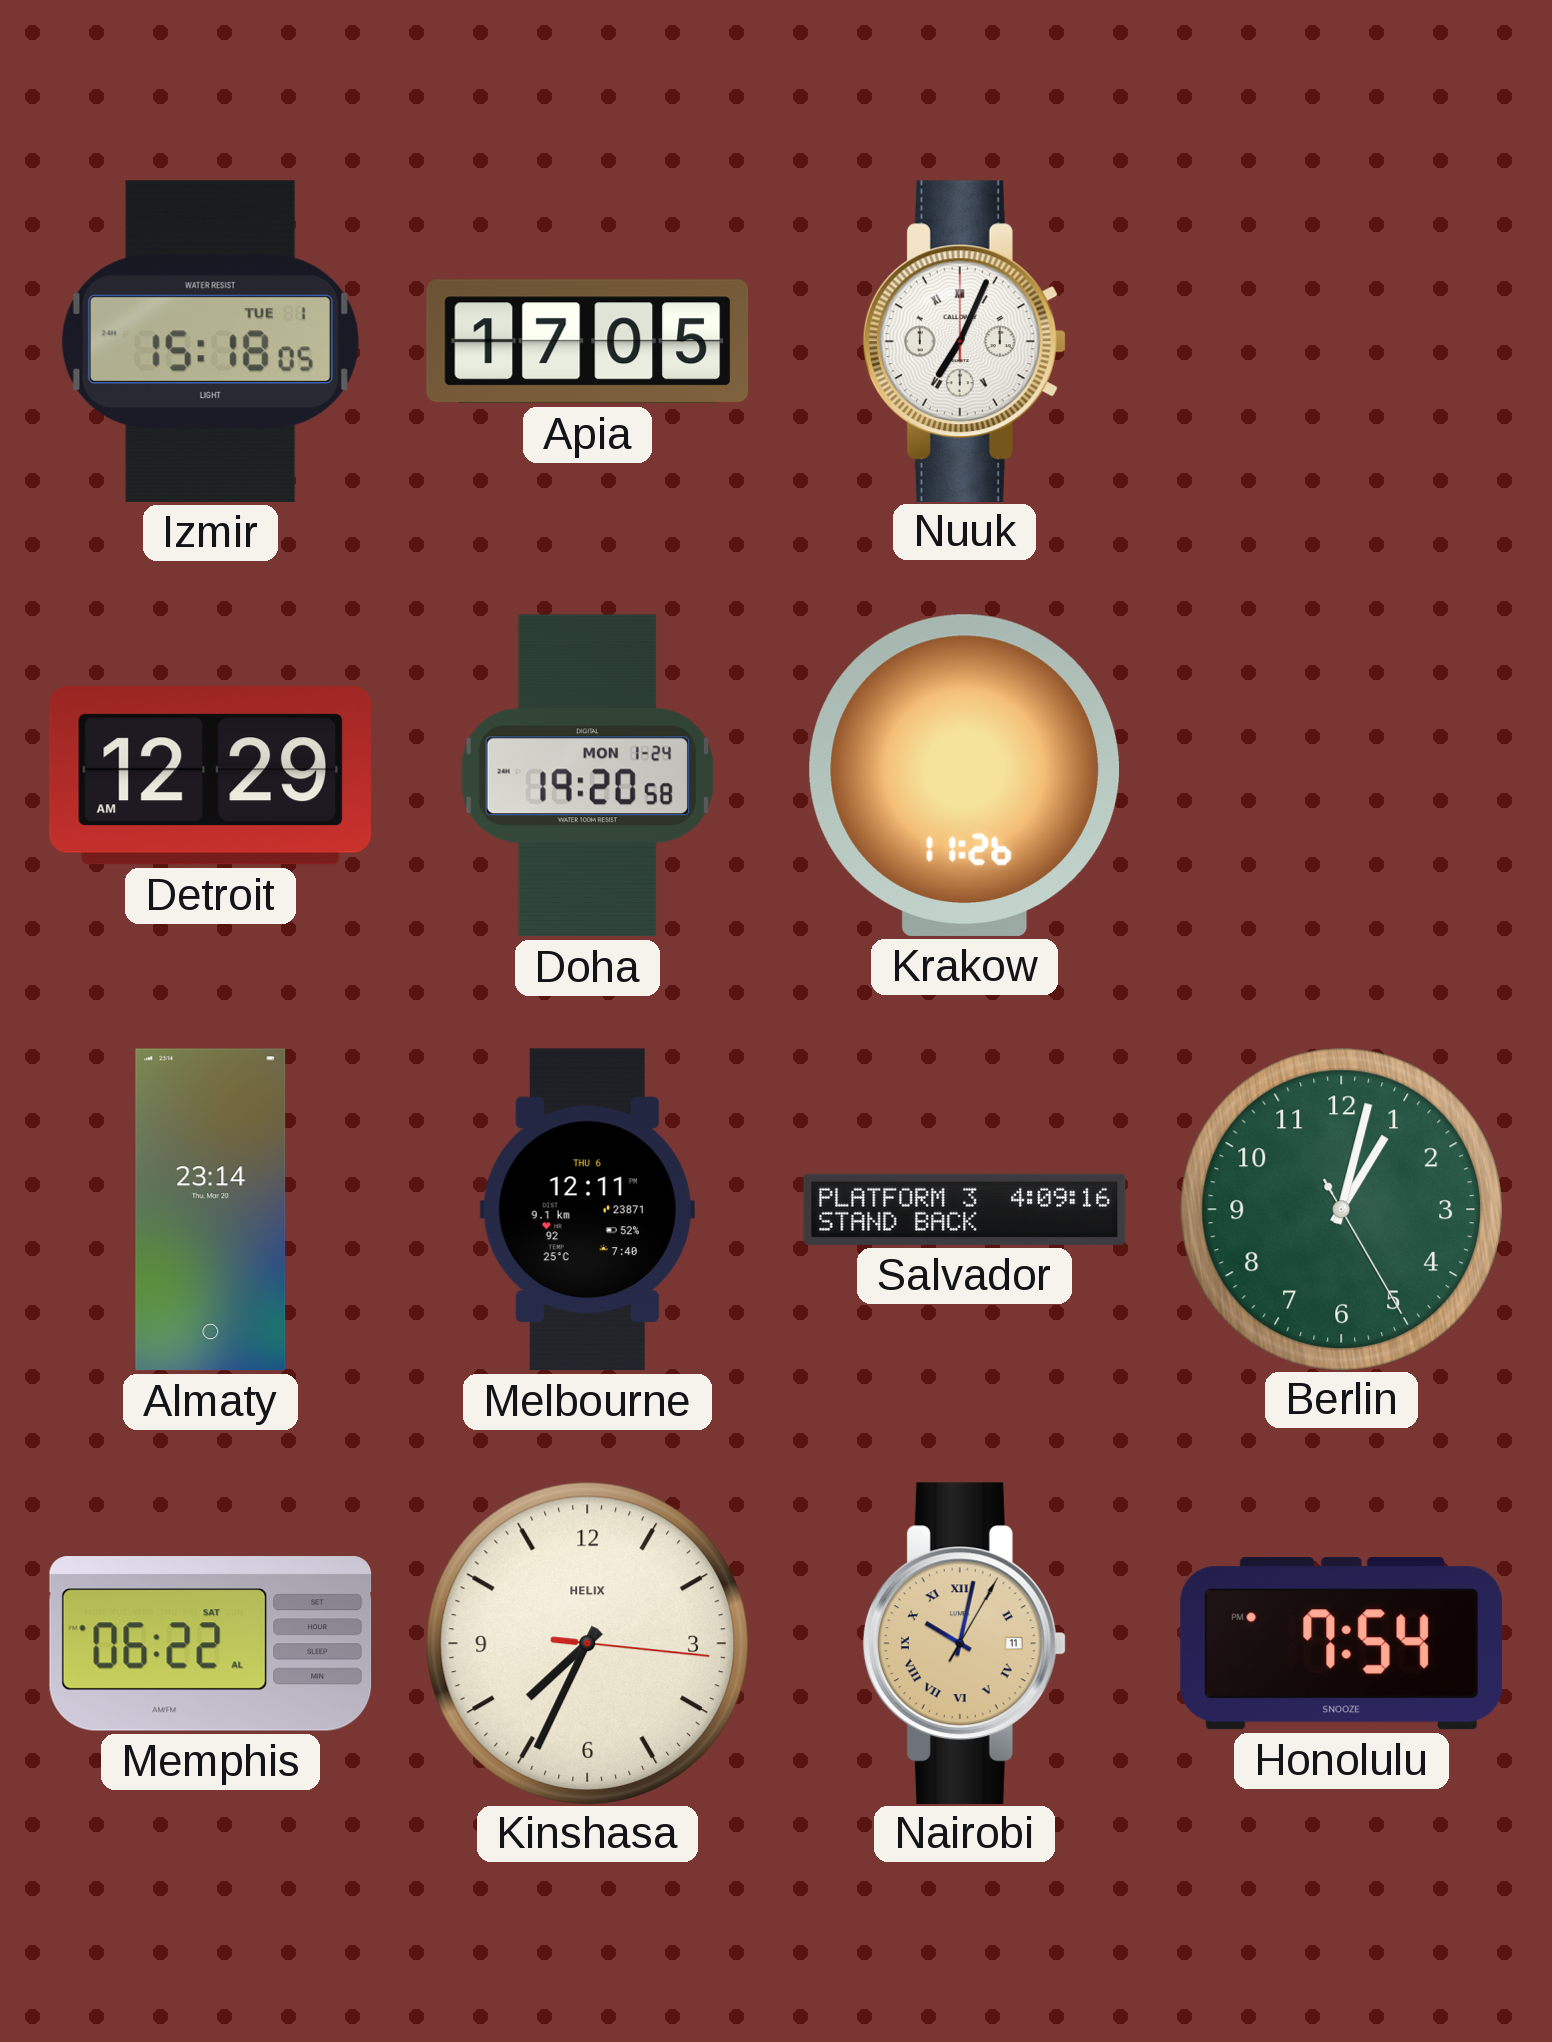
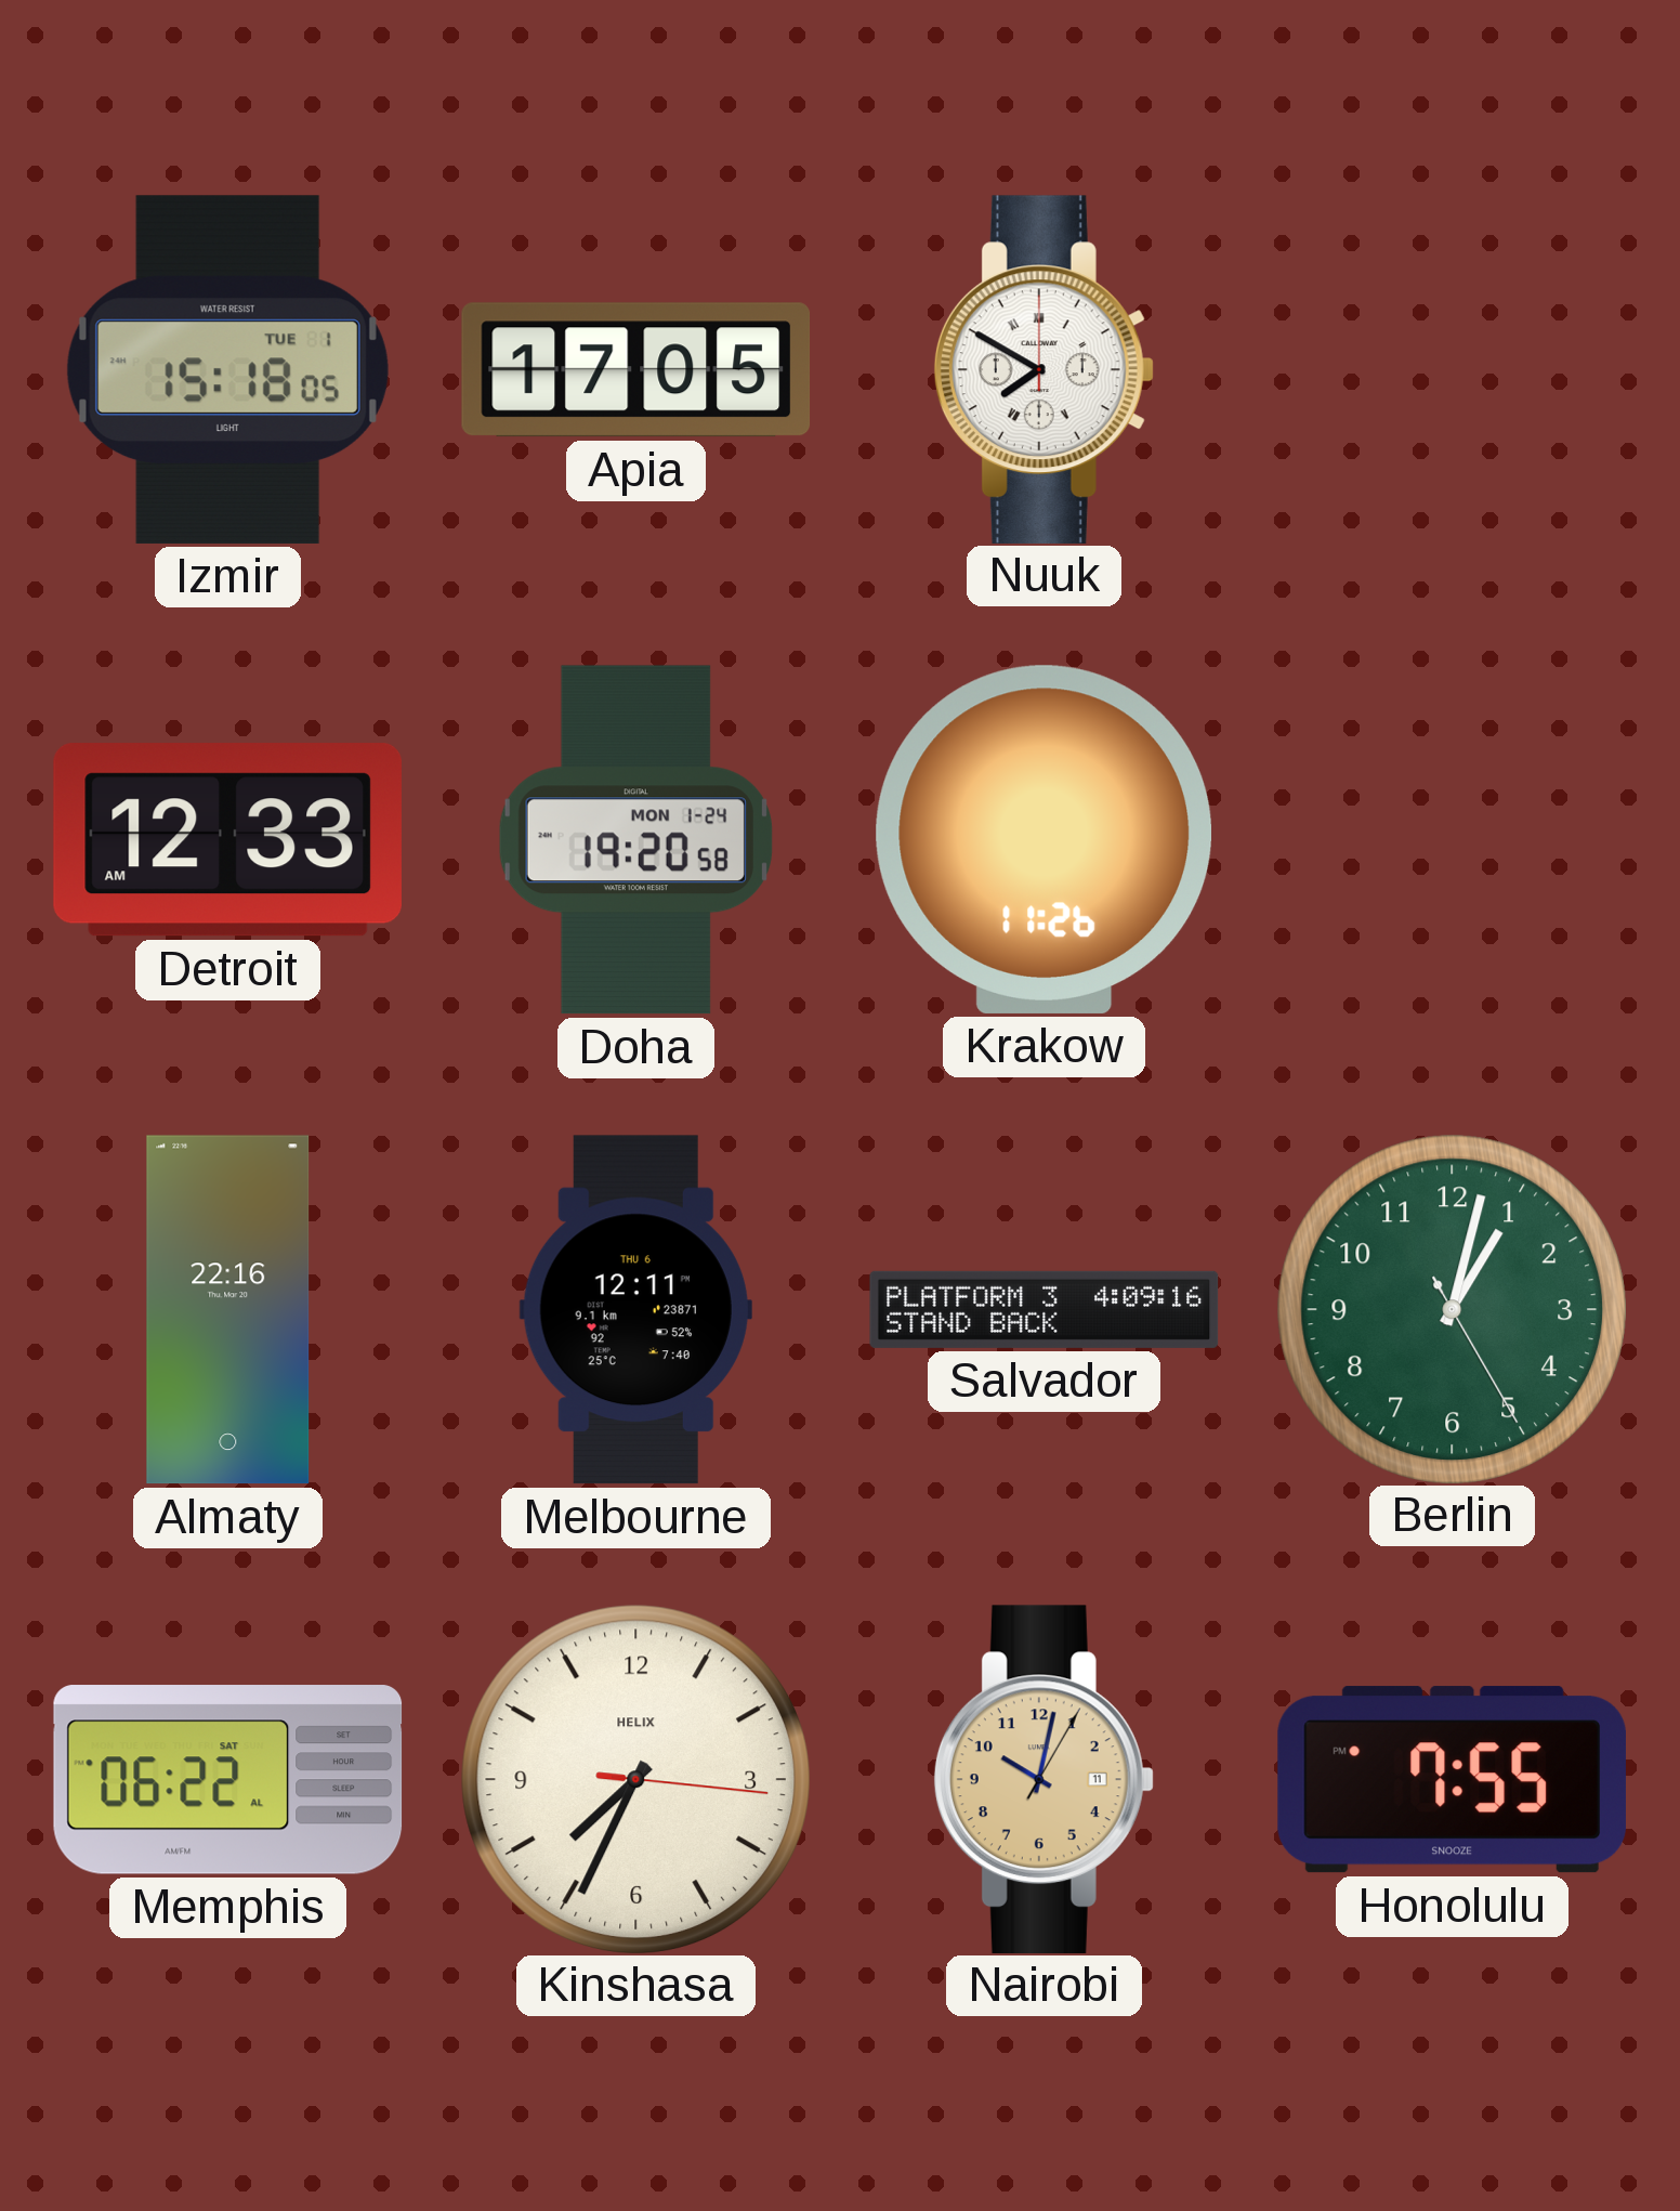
Nuuk: 7:04 -> 7:50 (1044, 369)
Detroit: 12:29 -> 12:33 (227, 840)
Almaty: 23:14 -> 22:16 (228, 1310)
Nairobi numerals: Roman -> Arabic (1044, 1779)
Honolulu: 7:54 -> 7:55 (1452, 1780)
